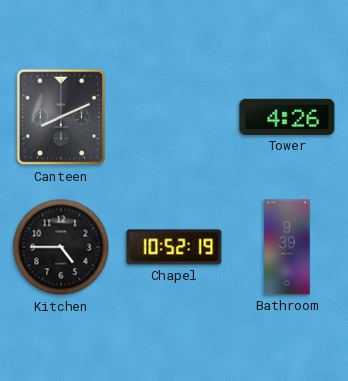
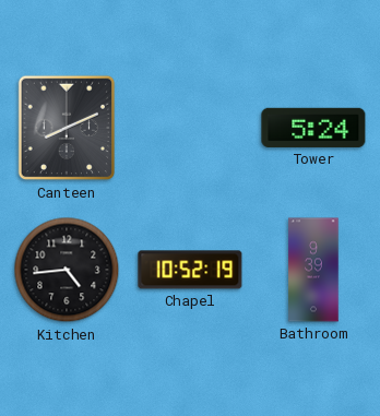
Tower: 4:26 -> 5:24 (313, 128)
Kitchen: 4:45 -> 4:44 (67, 270)
